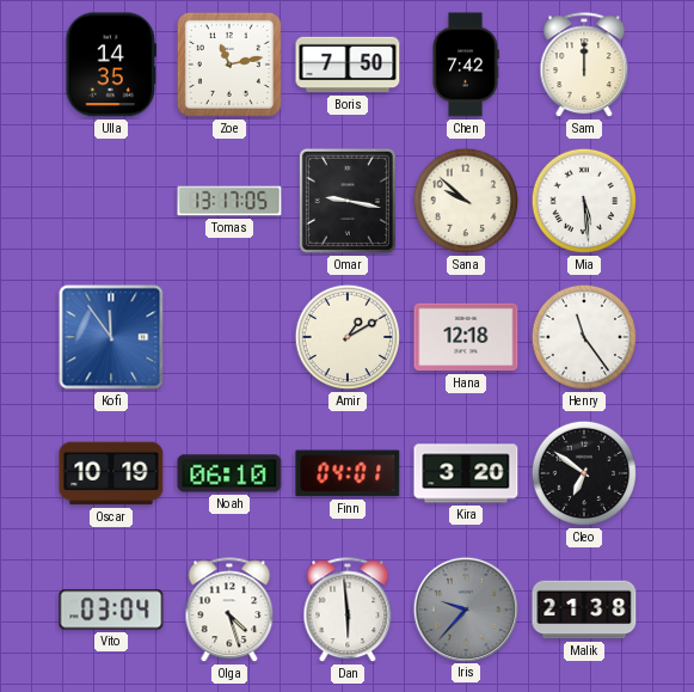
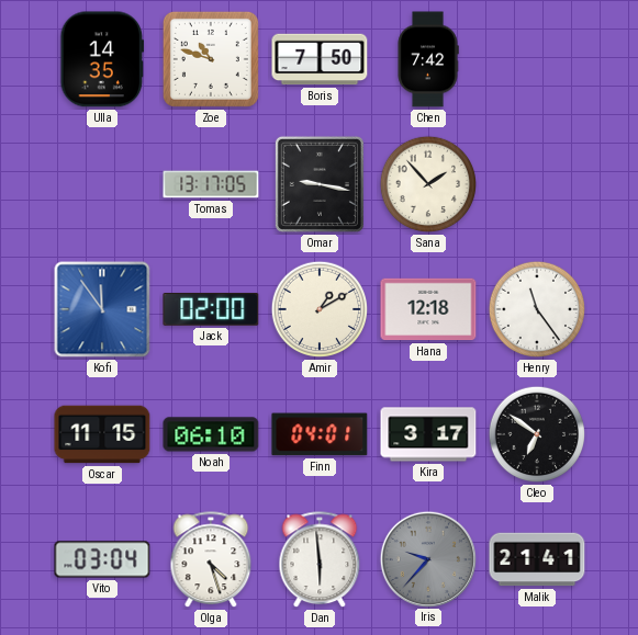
Zoe: 11:13 -> 10:48 (211, 59)
Sam: 12:00 -> none (584, 66)
Sana: 9:52 -> 1:53 (428, 184)
Mia: 5:29 -> none (584, 201)
Jack: none -> 02:00 (211, 310)
Oscar: 10:19 -> 11:15 (102, 434)
Kira: 3:20 -> 3:17 (428, 434)
Malik: 21:38 -> 21:41 (537, 559)
